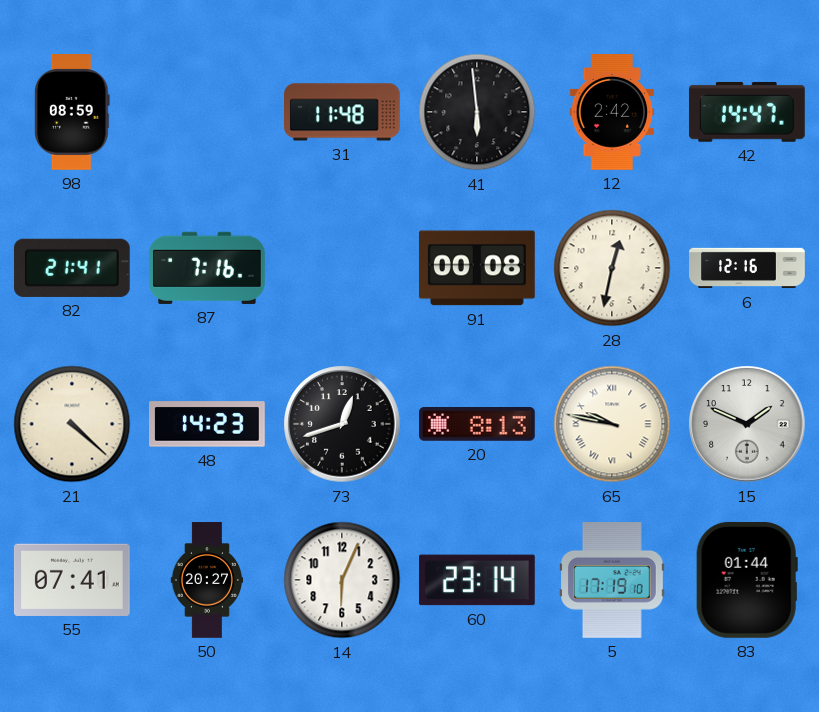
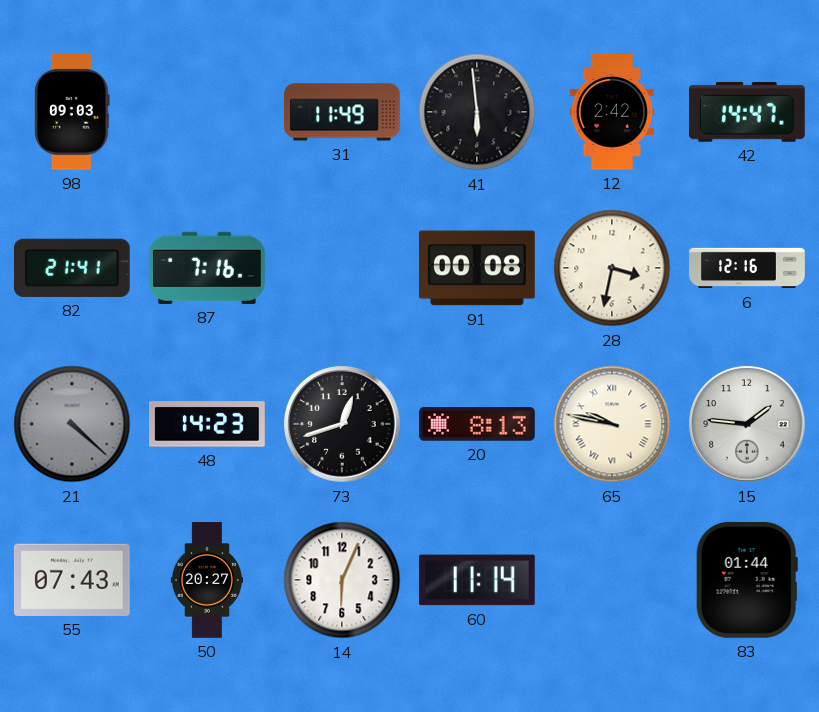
98: 08:59 -> 09:03 (72, 113)
31: 11:48 -> 11:49 (343, 112)
28: 12:32 -> 3:32 (612, 268)
21 dial: cream -> grey (72, 424)
15: 1:49 -> 1:46 (747, 424)
55: 07:41 -> 07:43 (72, 580)
60: 23:14 -> 11:14 (478, 580)
5: 17:19 -> none (613, 581)
